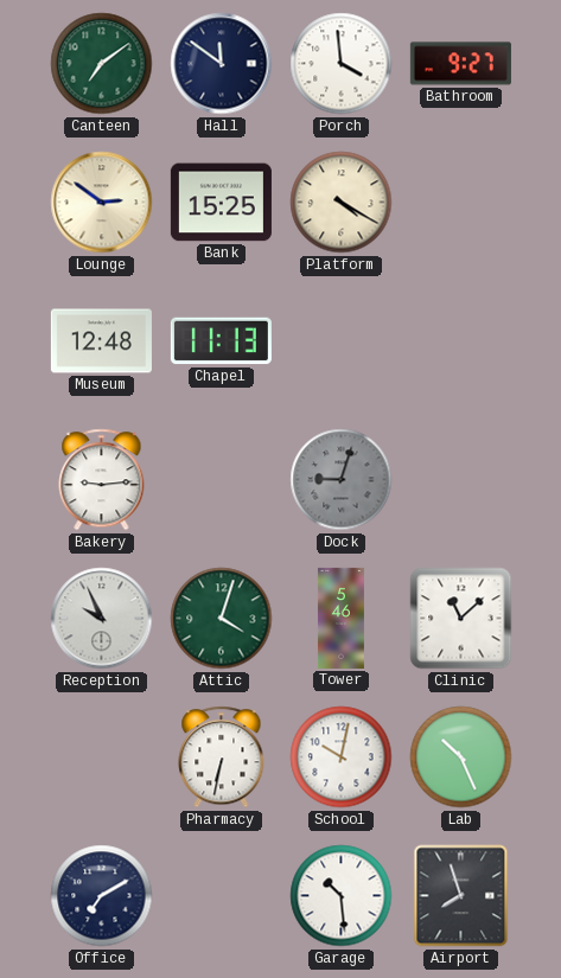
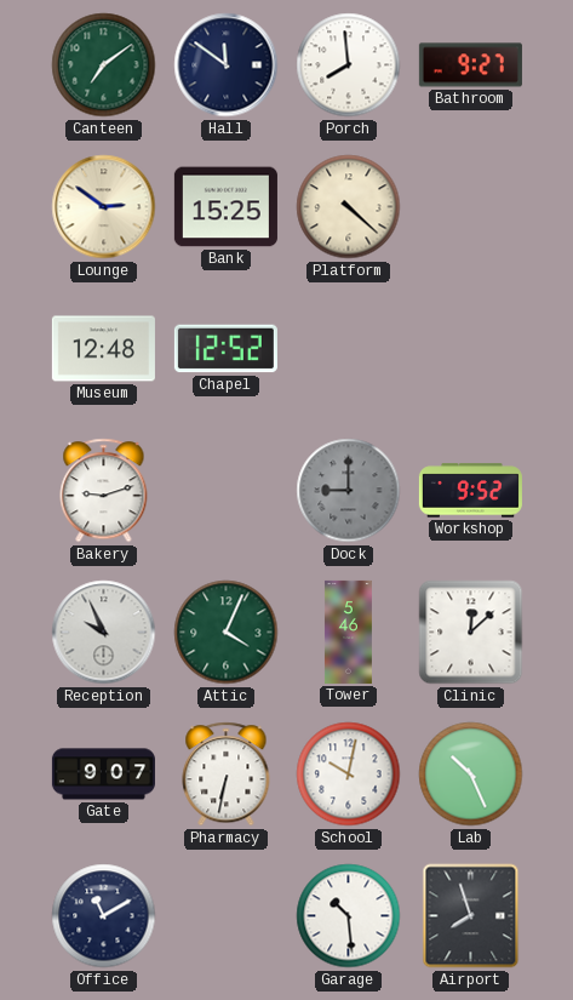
Porch: 3:59 -> 7:59 (349, 65)
Platform: 4:20 -> 4:22 (349, 207)
Chapel: 11:13 -> 12:52 (225, 349)
Bakery: 9:14 -> 9:12 (104, 491)
Dock: 9:03 -> 9:00 (349, 491)
Workshop: none -> 9:52 (470, 491)
Attic: 4:03 -> 4:04 (227, 633)
Clinic: 11:08 -> 12:08 (471, 633)
Gate: none -> 9:07 (103, 775)
Office: 7:10 -> 11:10 (104, 916)
